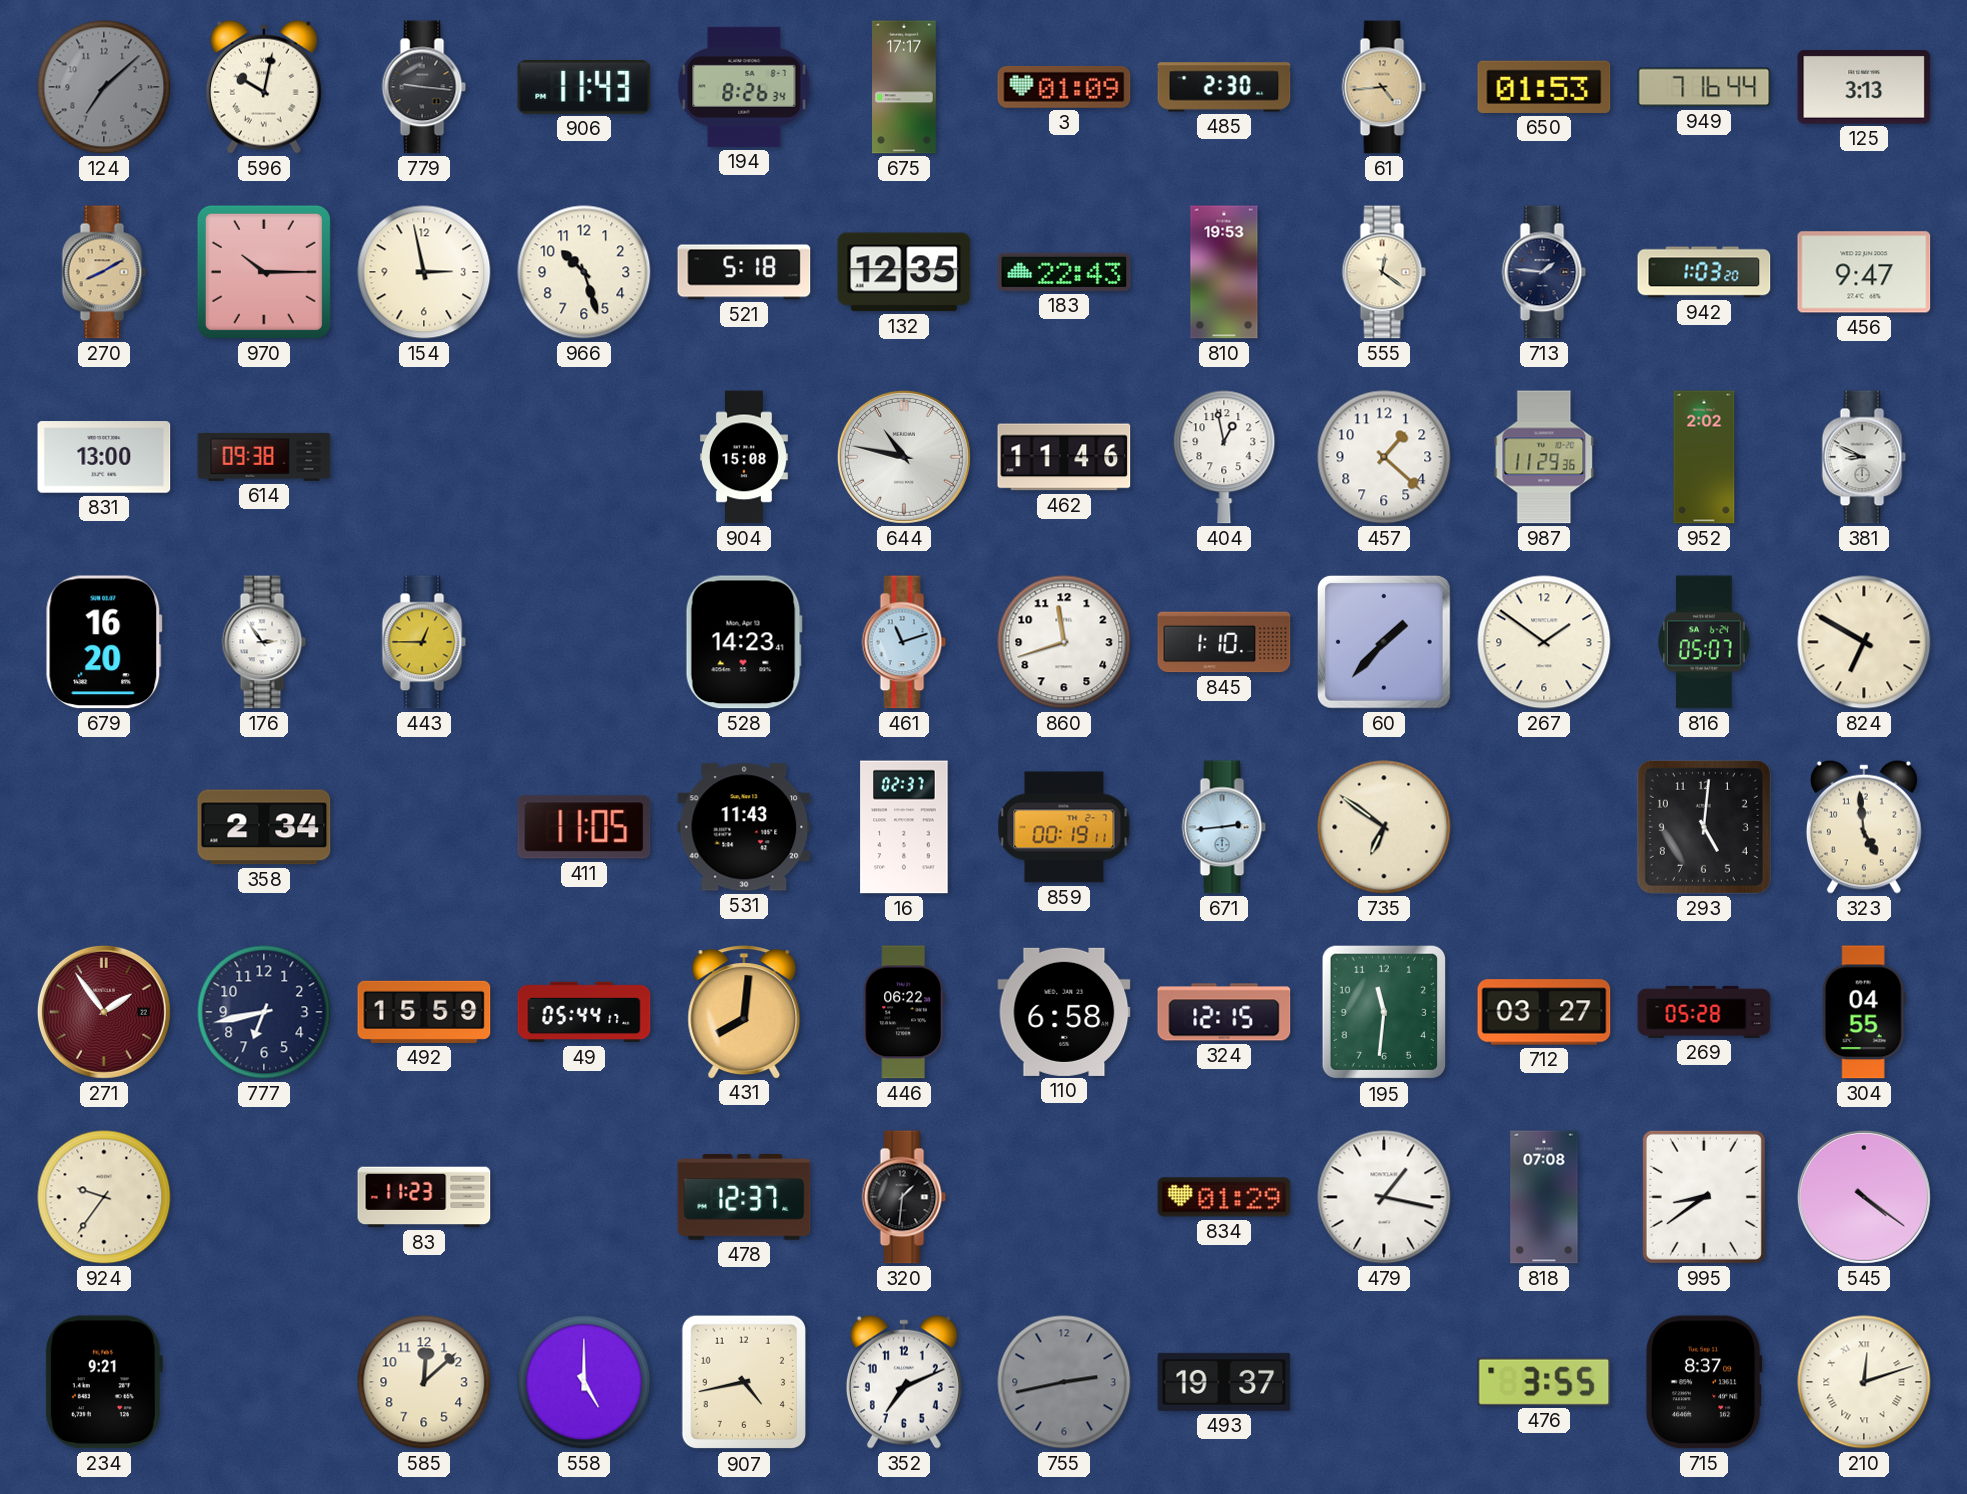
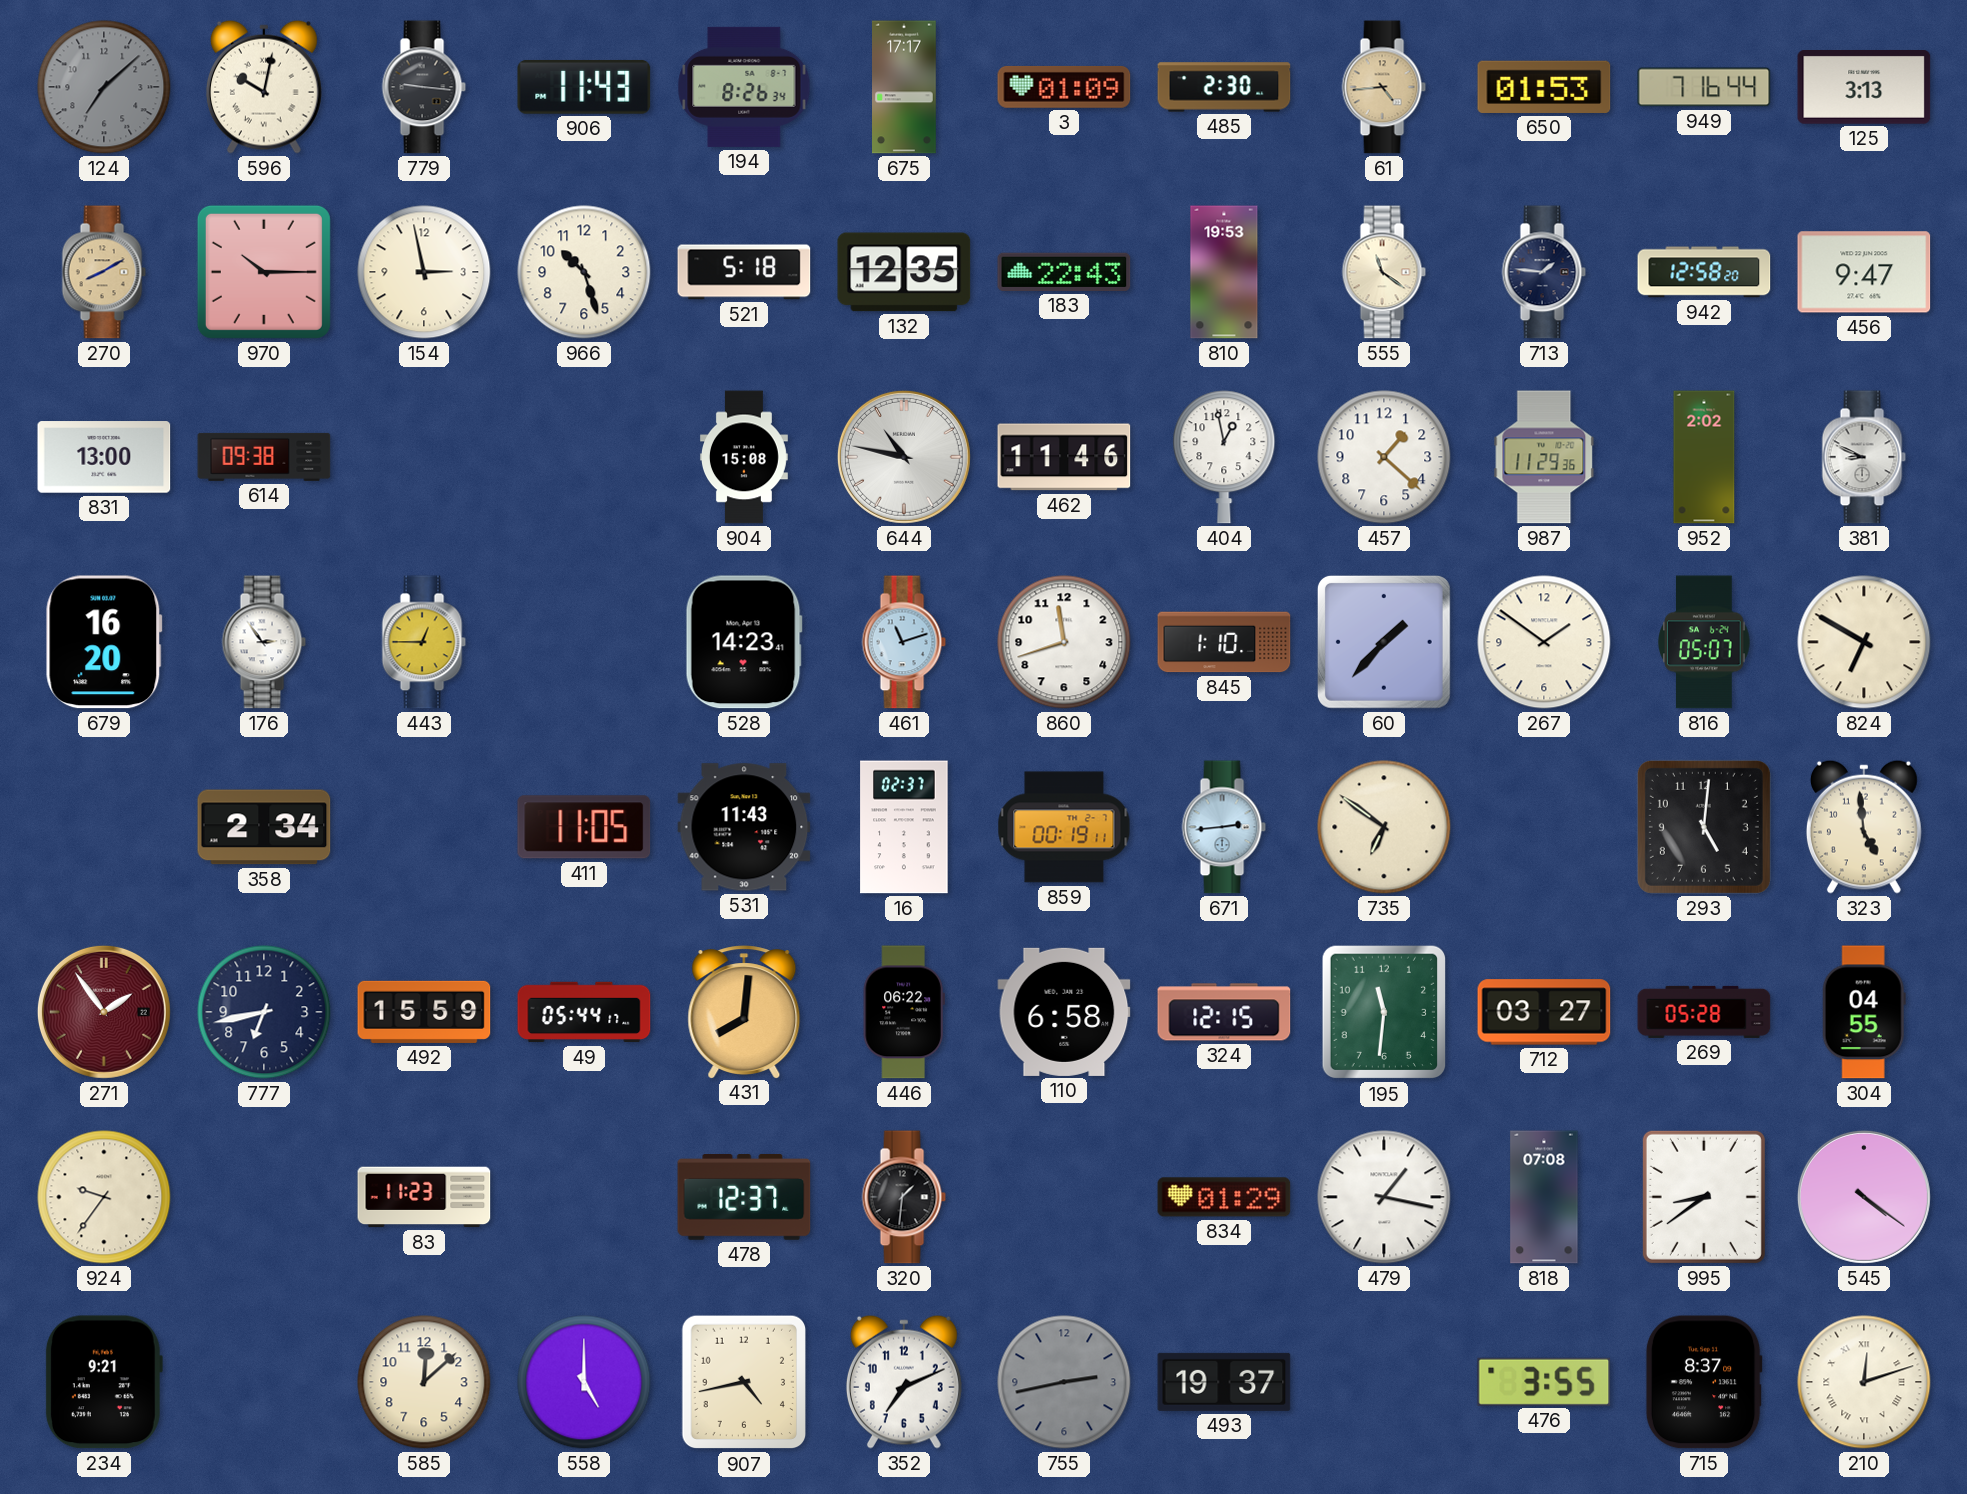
555: 12:21 -> 11:21 (1384, 272)
942: 1:03 -> 12:58 (1704, 272)
